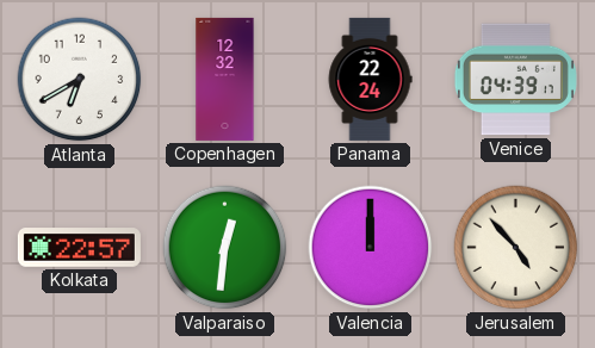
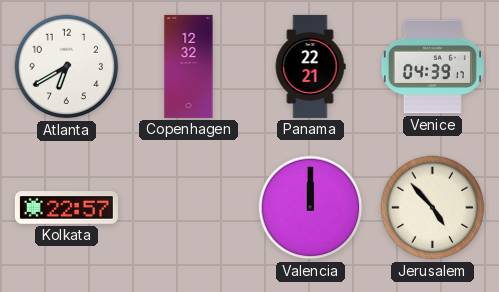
Panama: 22:24 -> 22:21 (310, 66)
Valparaiso: 12:31 -> none (225, 248)
